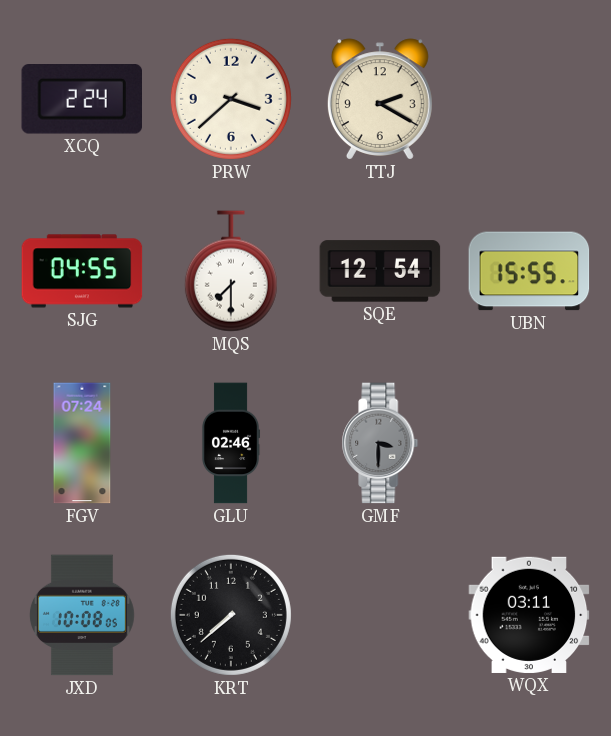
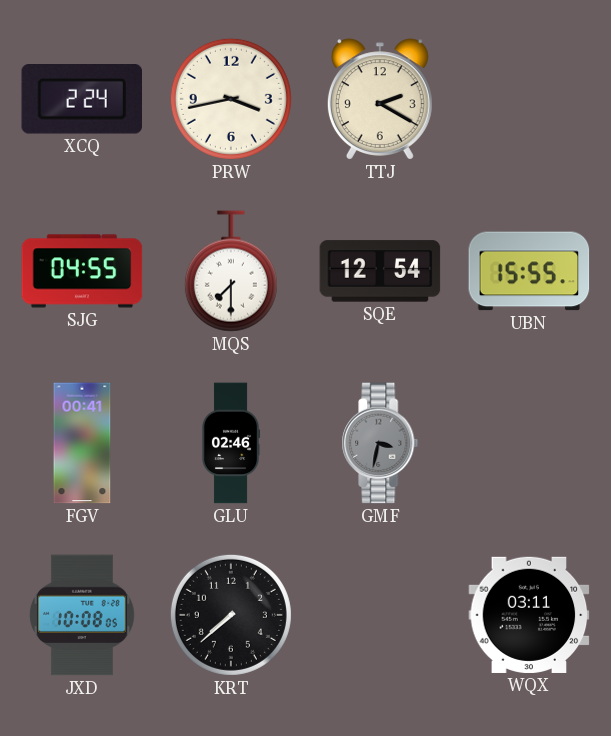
PRW: 3:38 -> 3:43 (231, 99)
FGV: 07:24 -> 00:41 (82, 443)
GMF: 3:30 -> 3:32 (380, 443)
